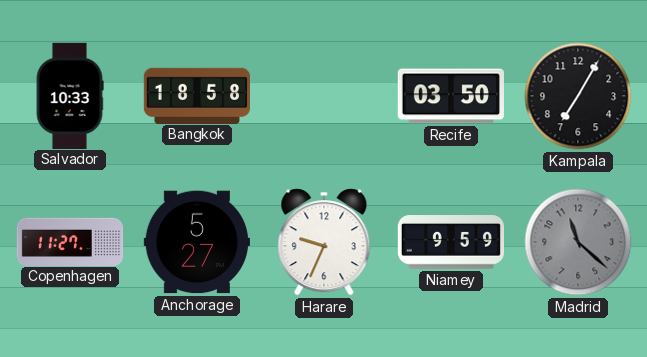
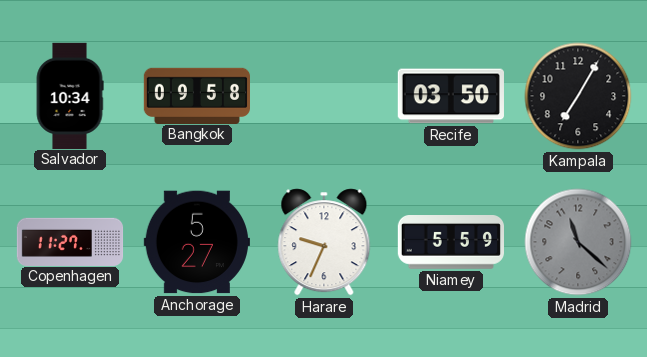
Salvador: 10:33 -> 10:34 (70, 95)
Bangkok: 18:58 -> 09:58 (196, 95)
Niamey: 9:59 -> 5:59 (450, 243)
